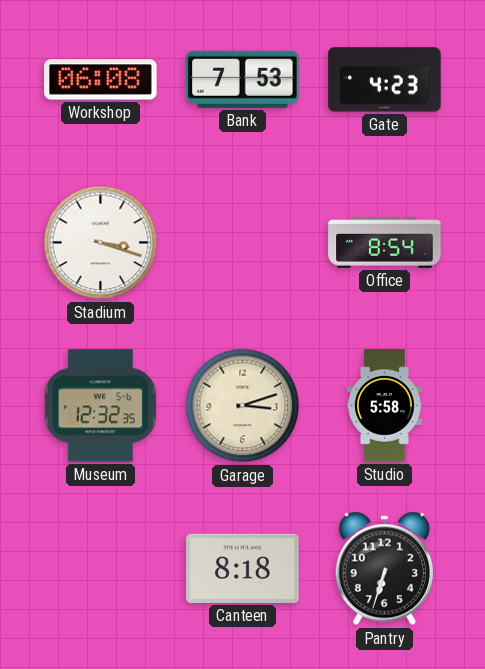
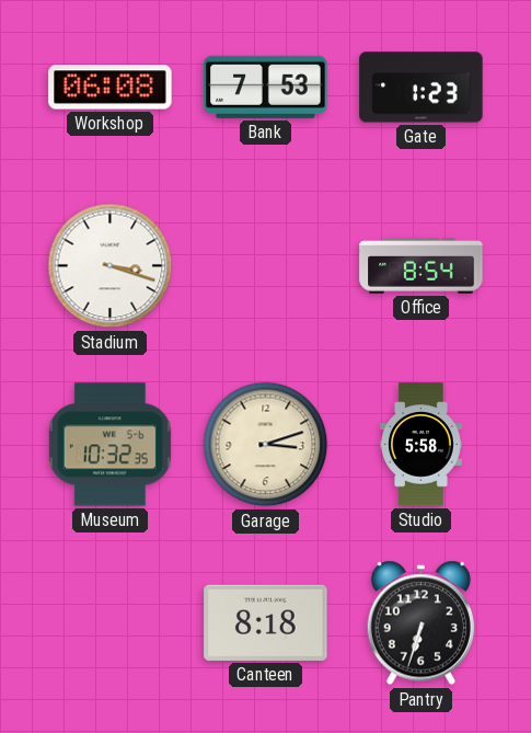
Gate: 4:23 -> 1:23 (422, 88)
Museum: 12:32 -> 10:32 (109, 445)
